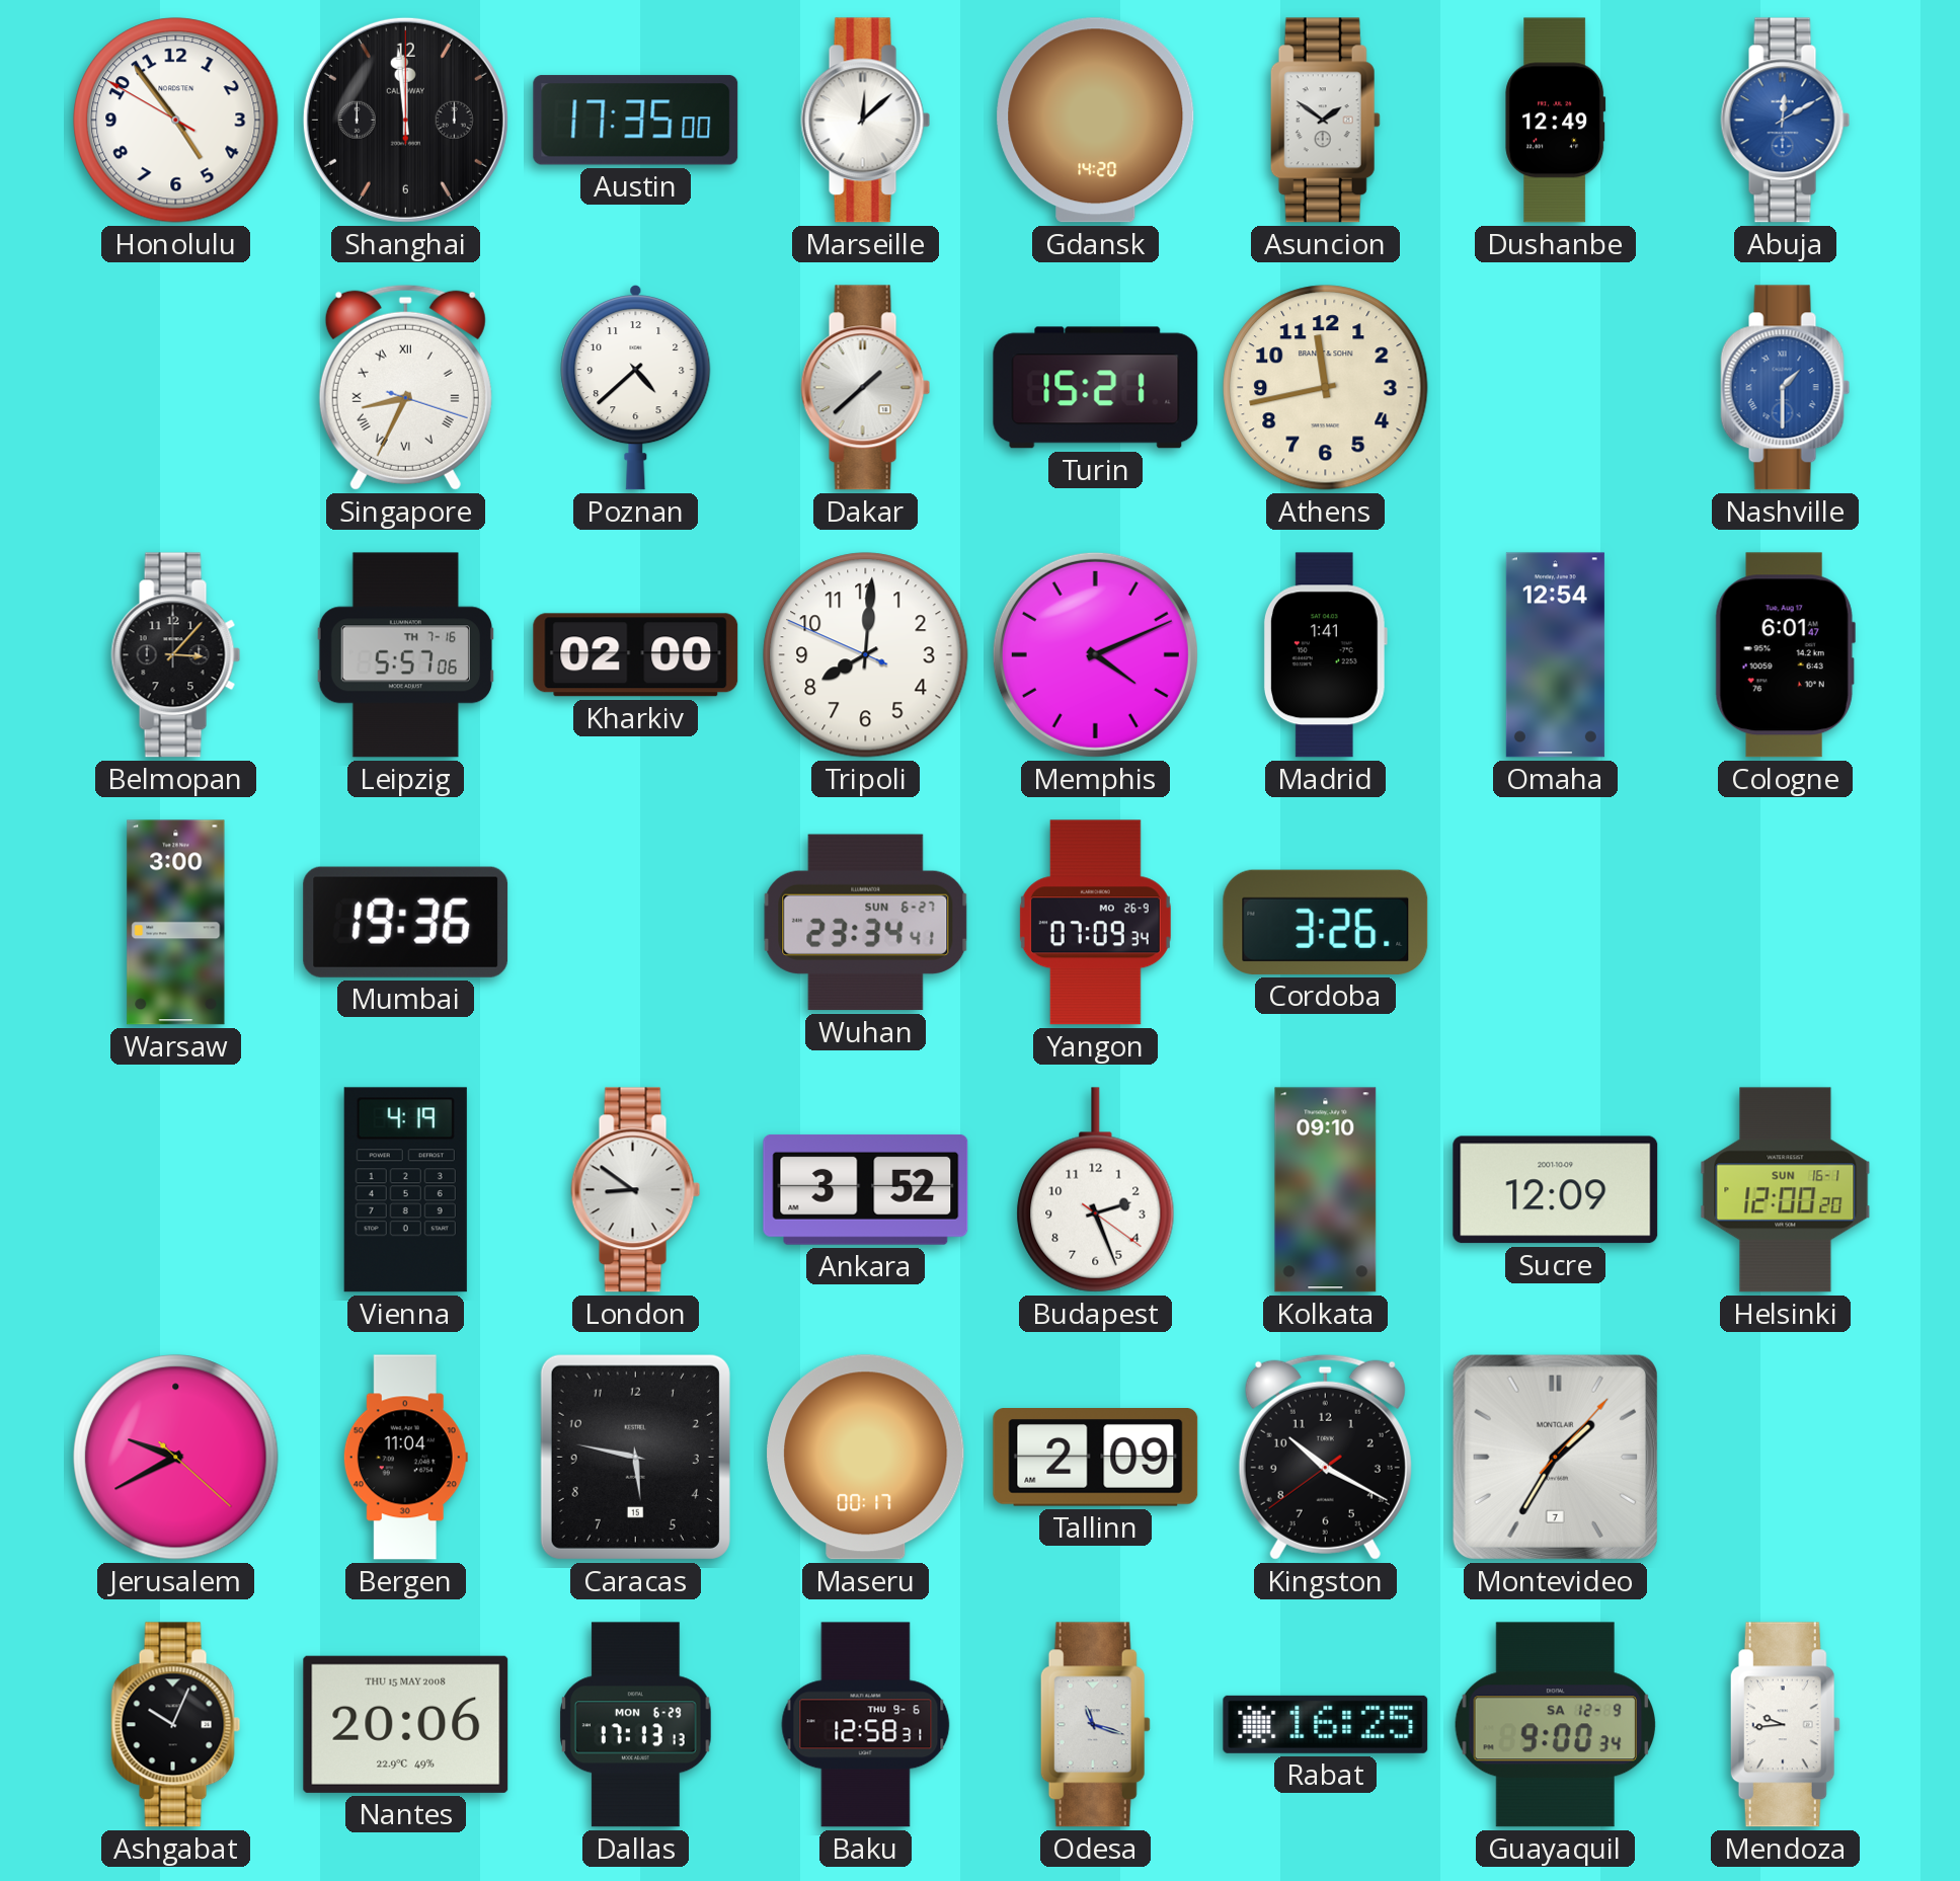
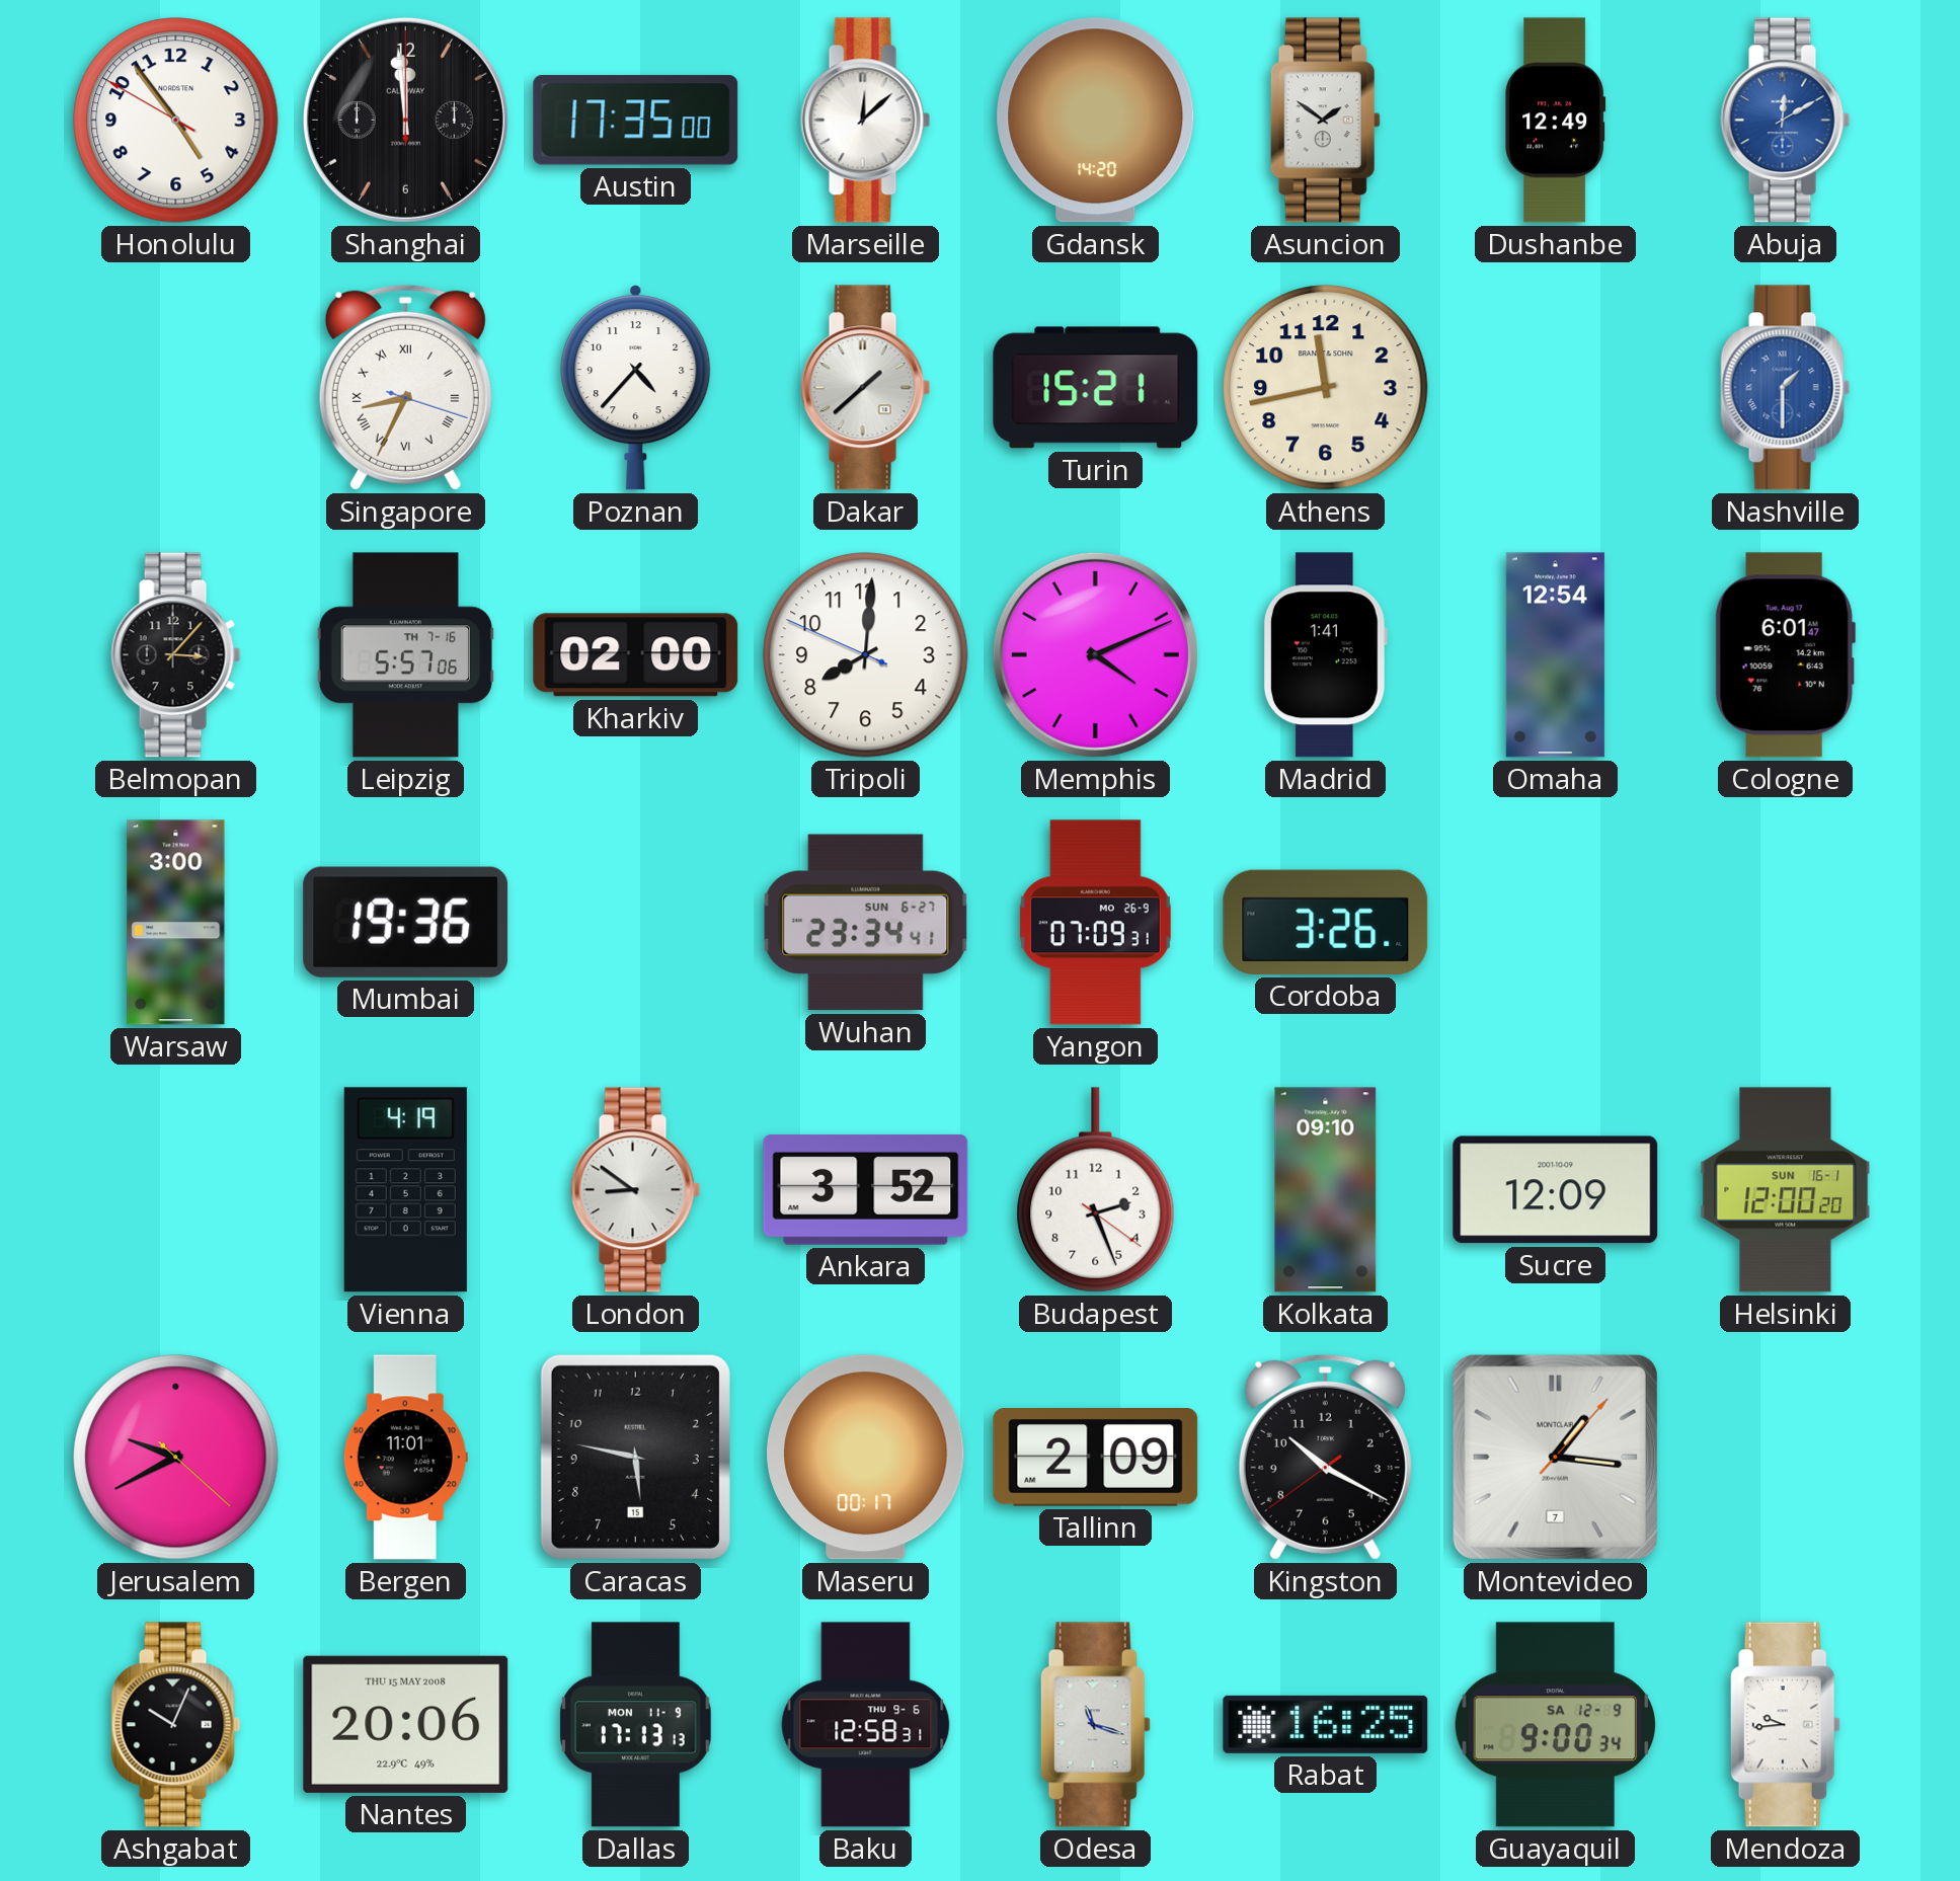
Poznan: 4:38 -> 4:37 (636, 387)
Yangon: 07:09:34 -> 07:09:31 (1095, 923)
Bergen: 11:04 -> 11:01 (405, 1458)
Montevideo: 1:35 -> 1:16 (1555, 1457)
Dallas date: MON 6-29 -> MON 11-9 (635, 1725)
